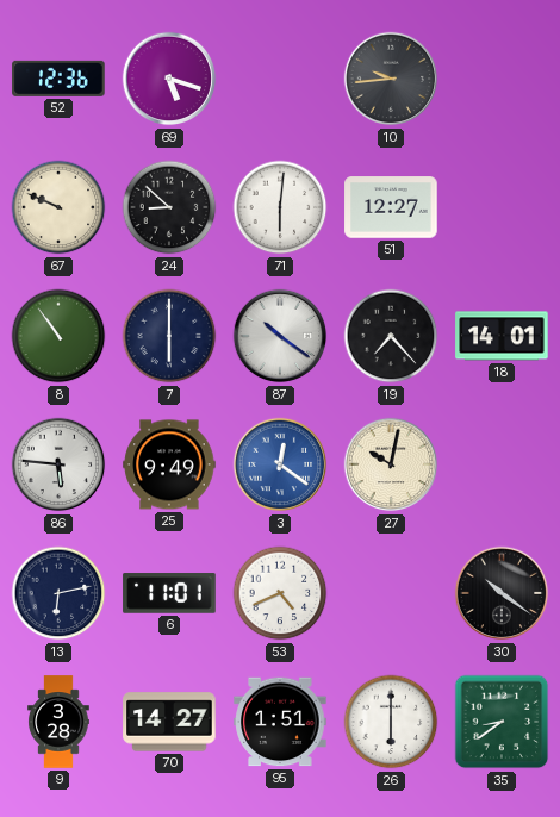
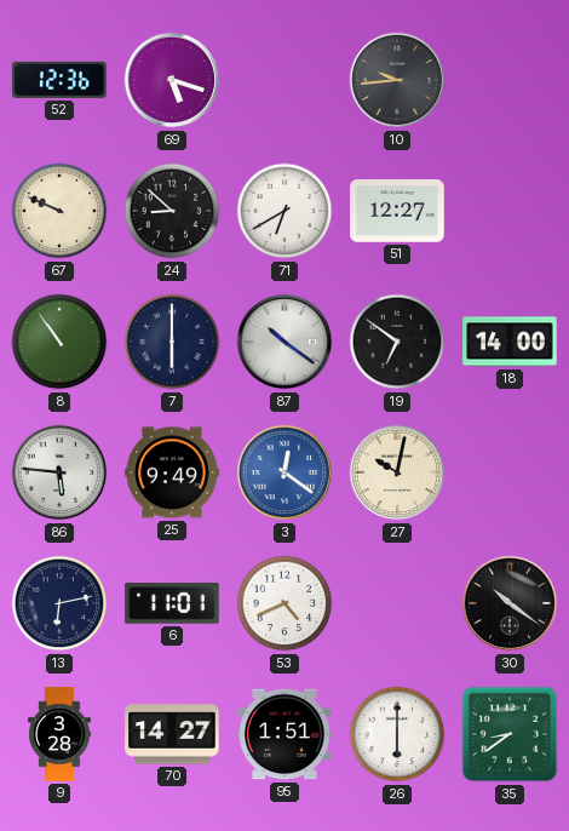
71: 6:01 -> 6:40 (284, 211)
19: 7:23 -> 6:51 (397, 342)
18: 14:01 -> 14:00 (510, 342)
